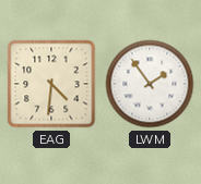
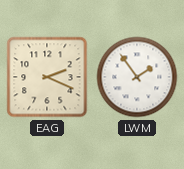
EAG: 4:31 -> 2:19 (47, 77)
